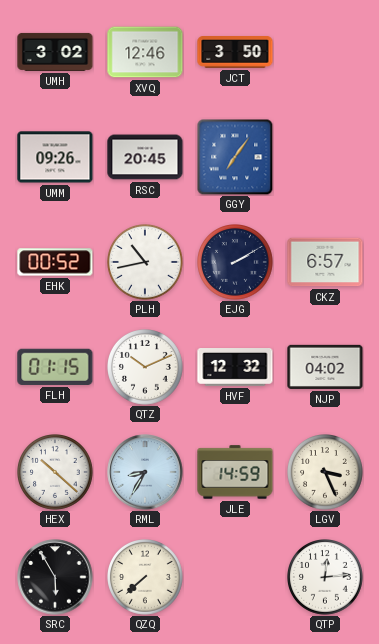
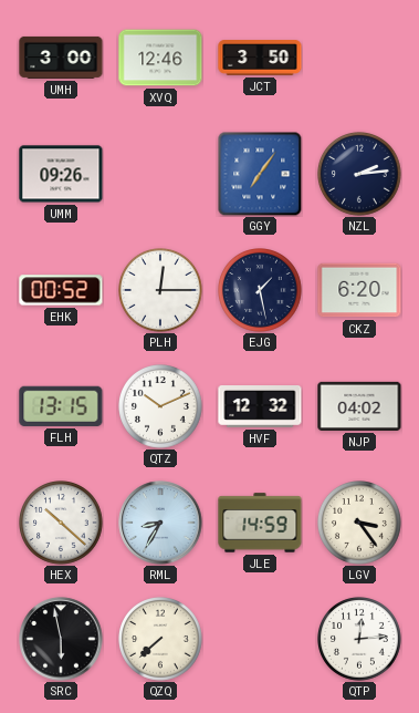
UMH: 3:02 -> 3:00 (61, 58)
RSC: 20:45 -> none (145, 157)
NZL: none -> 2:14 (360, 175)
PLH: 10:43 -> 12:15 (161, 291)
EJG: 2:10 -> 1:28 (261, 291)
CKZ: 6:57 -> 6:20 (359, 290)
FLH: 01:15 -> 13:15 (61, 406)
LGV: 3:26 -> 3:24 (360, 524)
SRC: 5:55 -> 5:58 (61, 639)
